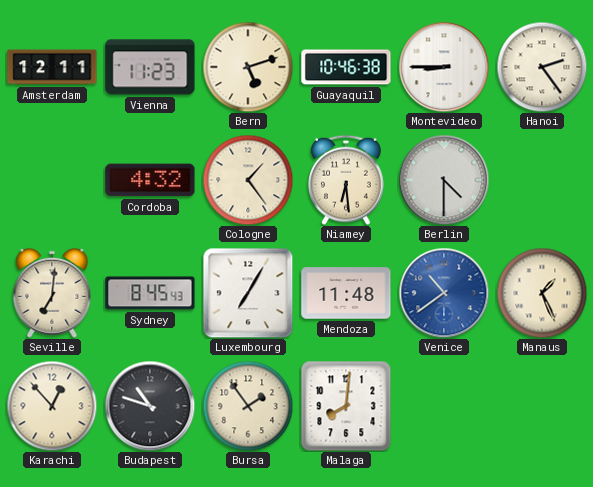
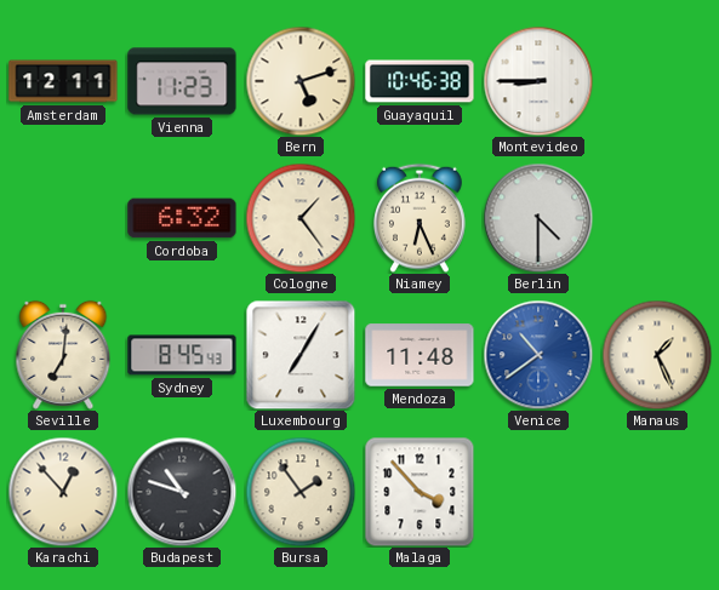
Hanoi: 2:24 -> none (542, 67)
Cordoba: 4:32 -> 6:32 (182, 218)
Niamey: 6:29 -> 6:26 (421, 218)
Malaga: 8:01 -> 3:53 (420, 492)
